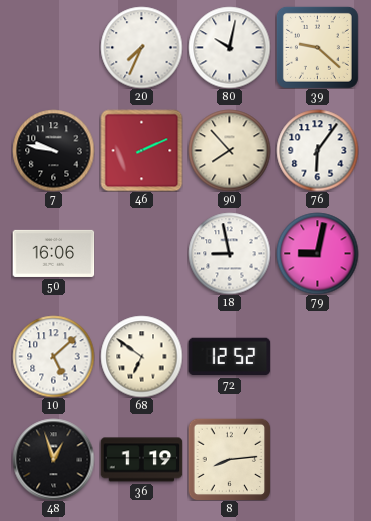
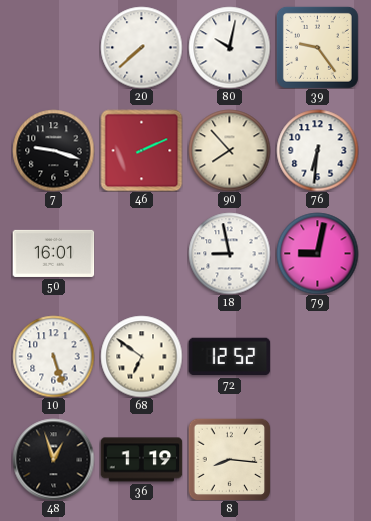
20: 7:34 -> 7:38 (141, 47)
39: 9:22 -> 9:24 (317, 47)
7: 9:47 -> 9:18 (53, 150)
76: 6:06 -> 6:31 (317, 150)
50: 16:06 -> 16:01 (53, 253)
10: 5:08 -> 5:27 (53, 356)
8: 8:14 -> 8:16 (229, 459)
